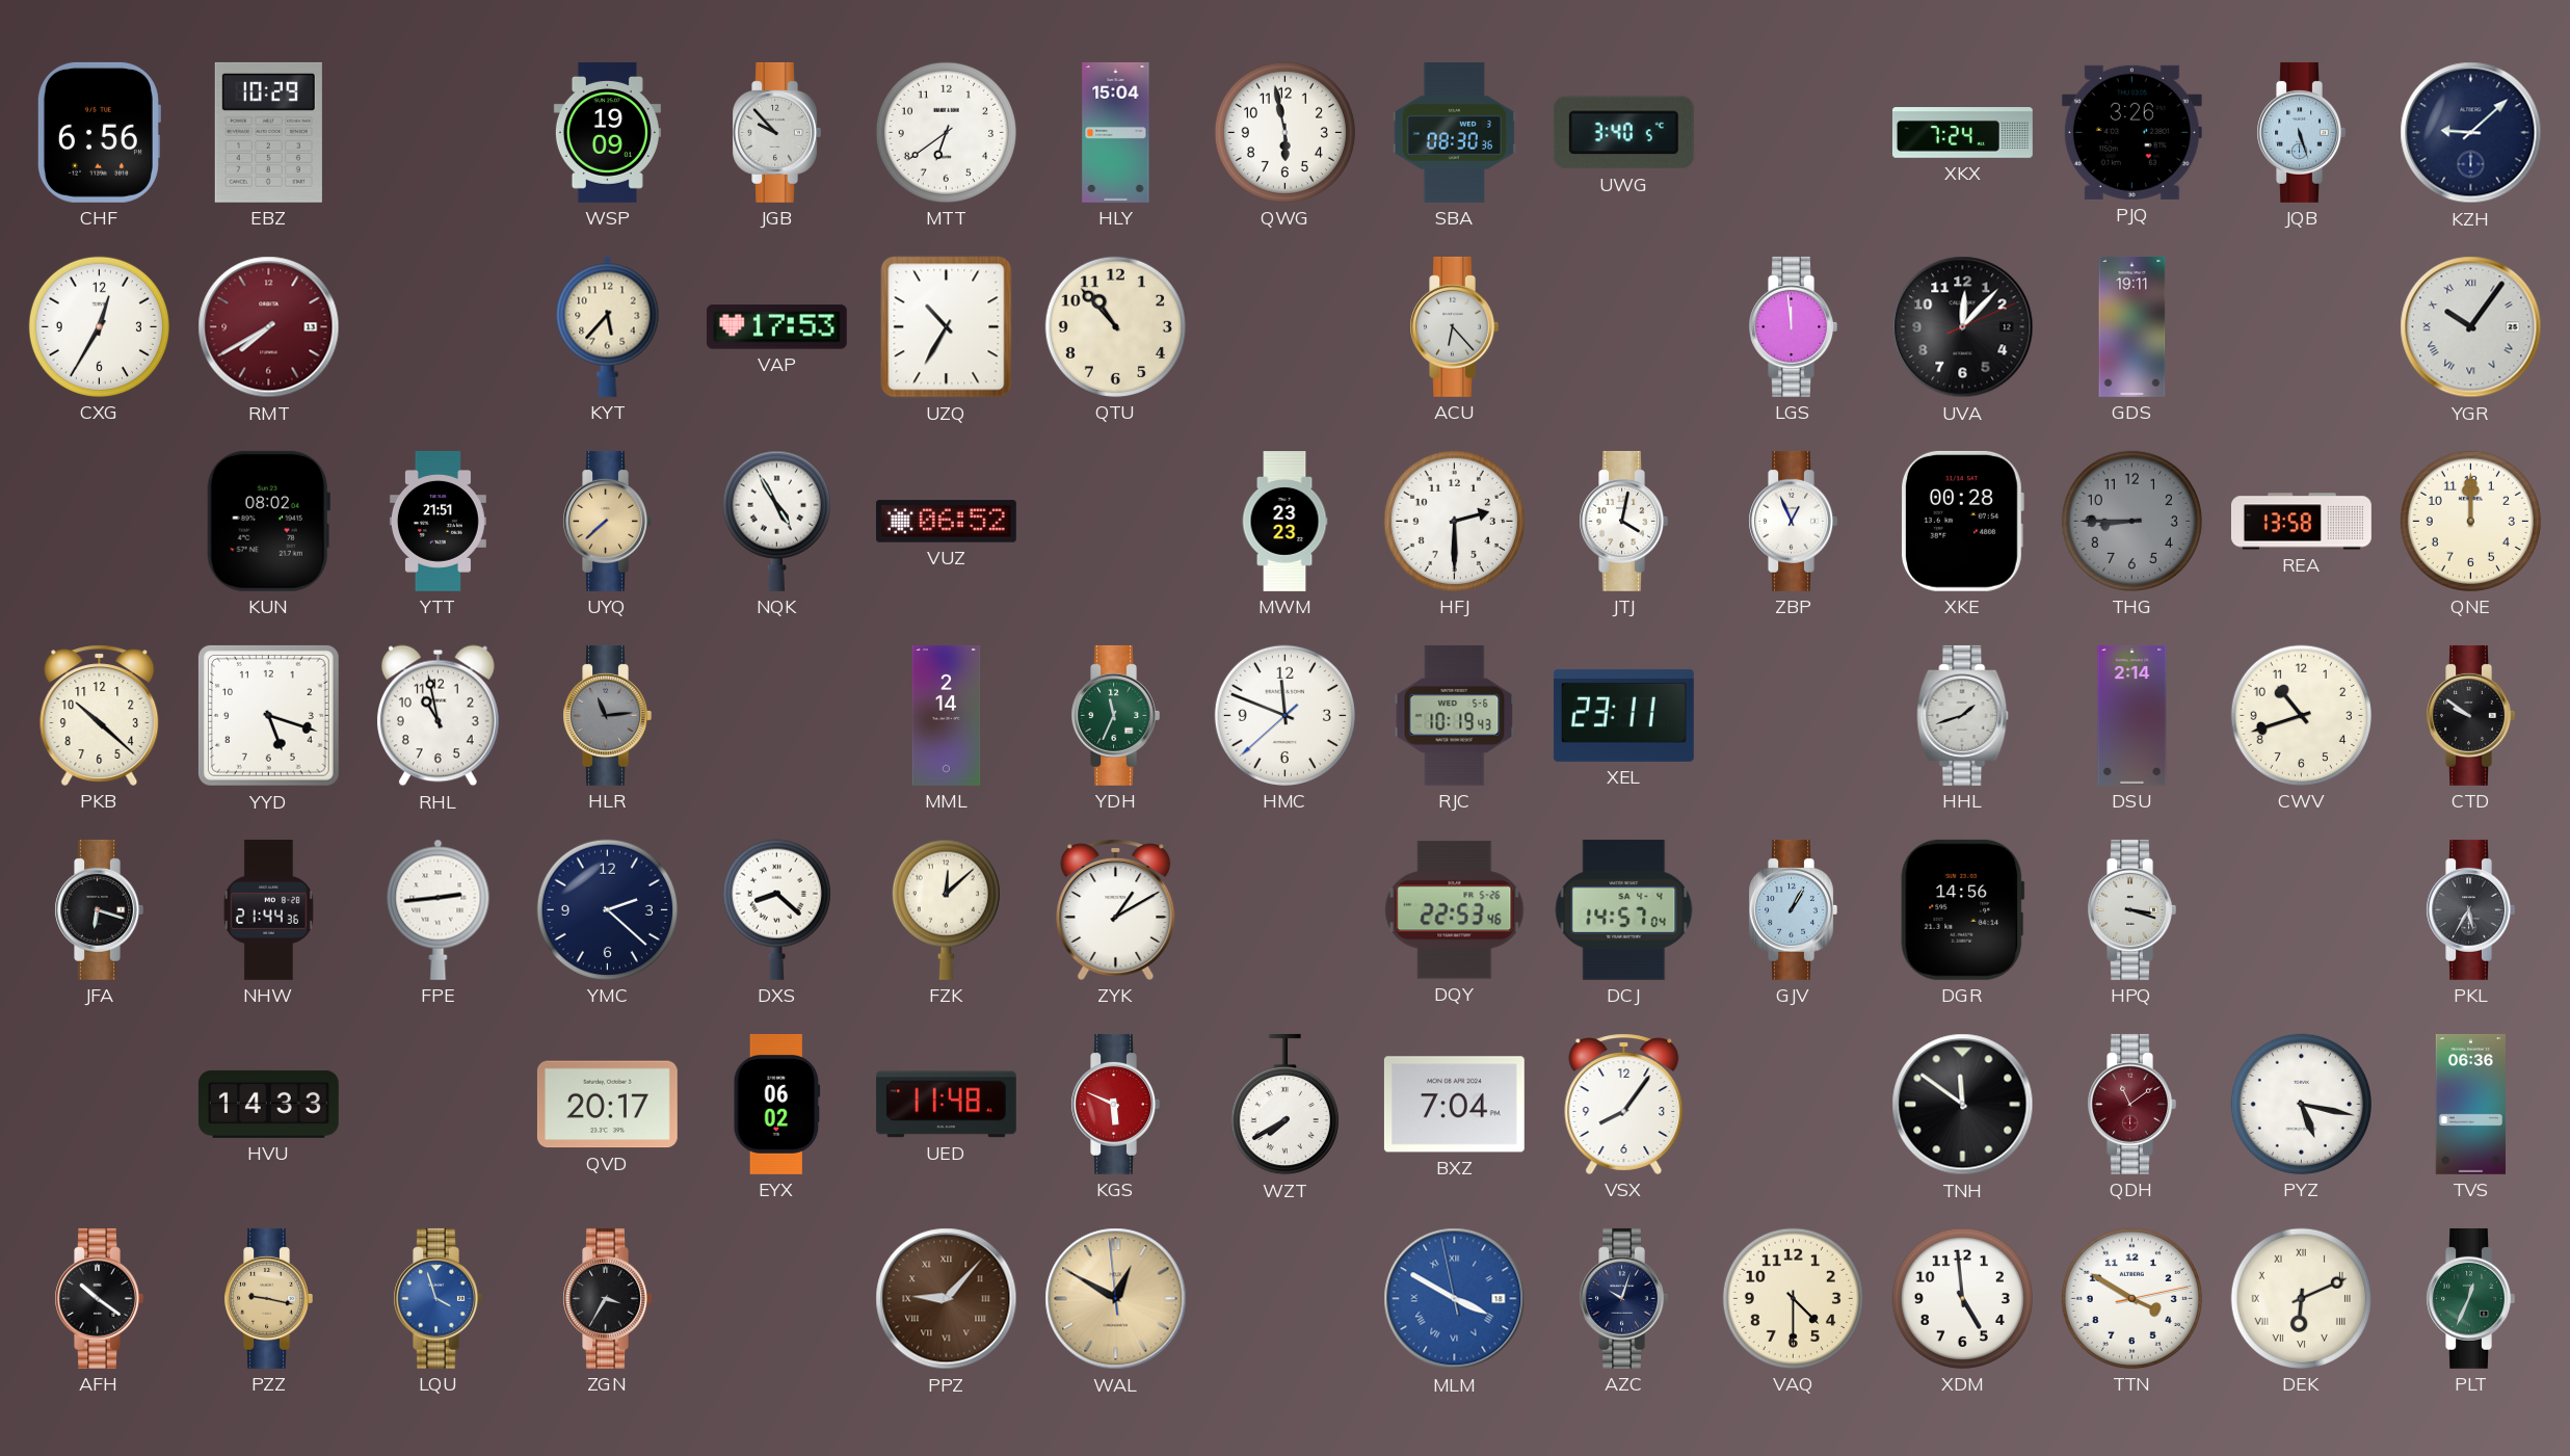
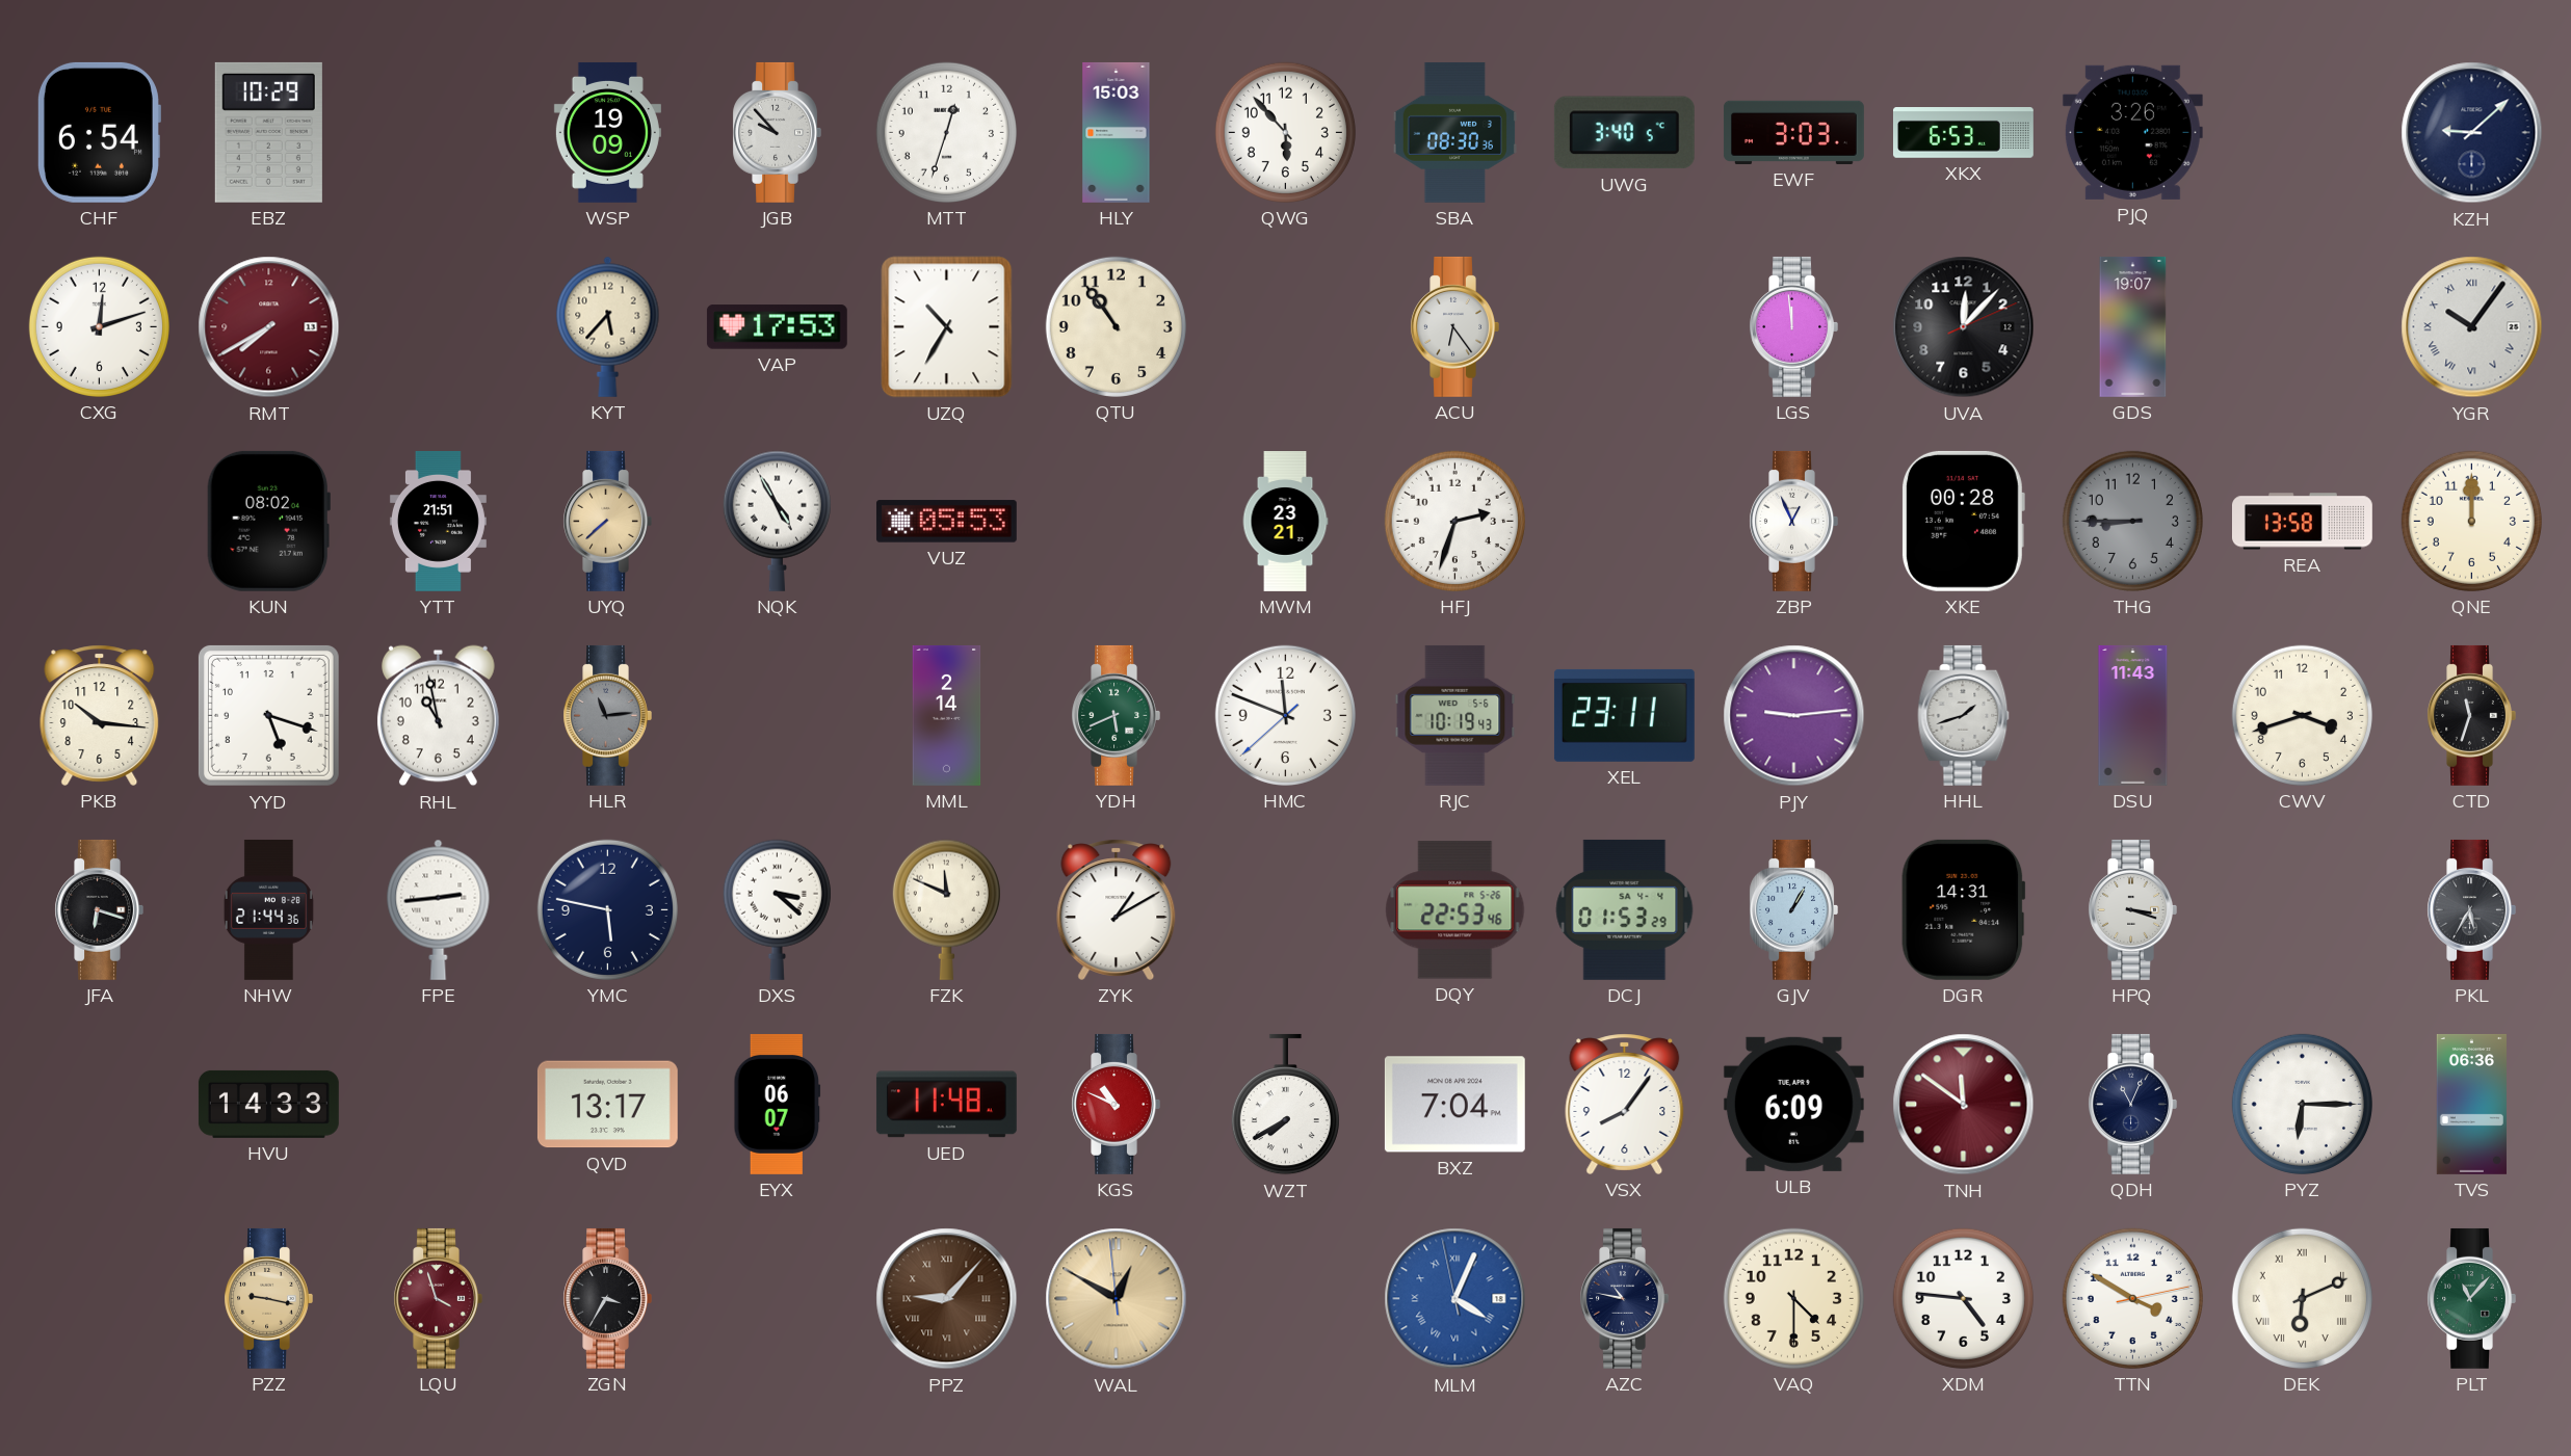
CHF: 6:56 -> 6:54 (99, 132)
MTT: 6:39 -> 12:33 (946, 132)
HLY: 15:04 -> 15:03 (1117, 132)
QWG: 5:58 -> 5:53 (1285, 132)
EWF: none -> 3:03 (1793, 132)
XKX: 7:24 -> 6:53 (1963, 133)
JQB: 5:27 -> none (2301, 132)
CXG: 12:35 -> 12:12 (99, 326)
QTU: 10:53 -> 10:54 (1116, 326)
ACU: 6:23 -> 6:24 (1454, 326)
GDS: 19:11 -> 19:07 (2133, 326)
VUZ: 06:52 -> 05:53 (946, 522)
MWM: 23:23 -> 23:21 (1285, 522)
HFJ: 2:30 -> 2:33 (1454, 521)
JTJ: 4:02 -> none (1623, 521)
PKB: 10:22 -> 10:16 (100, 715)
YDH: 11:34 -> 5:41 (1116, 715)
PJY: none -> 9:14 (1794, 716)
DSU: 2:14 -> 11:43 (2133, 715)
CWV: 10:42 -> 3:42 (2302, 715)
CTD: 9:51 -> 11:33 (2471, 715)
YMC: 2:22 -> 5:47 (607, 909)
DXS: 8:22 -> 3:22 (777, 909)
FZK: 12:08 -> 11:49 (946, 909)
DCJ: 14:57 -> 01:53 (1625, 909)
DGR: 14:56 -> 14:31 (1964, 909)
QVD: 20:17 -> 13:17 (607, 1105)
EYX: 06:02 -> 06:07 (778, 1104)
KGS: 5:49 -> 10:49 (1116, 1104)
ULB: none -> 6:09 (1793, 1104)
TNH dial: black -> burgundy (1964, 1105)
QDH: 11:09 -> 11:04 (2132, 1104)
QDH dial: burgundy -> navy (2132, 1104)
PYZ: 5:17 -> 6:15 (2302, 1104)
AFH: 10:21 -> none (99, 1298)
LQU dial: blue -> burgundy (438, 1298)
MLM: 3:49 -> 4:03 (1455, 1299)
AZC: 10:03 -> 10:47 (1624, 1298)
XDM: 4:59 -> 4:46 (1963, 1298)
PLT: 12:34 -> 11:07 (2471, 1298)
